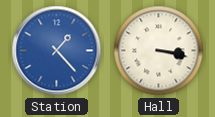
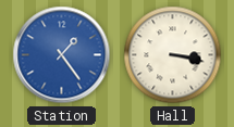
Station: 1:23 -> 1:24 (62, 55)
